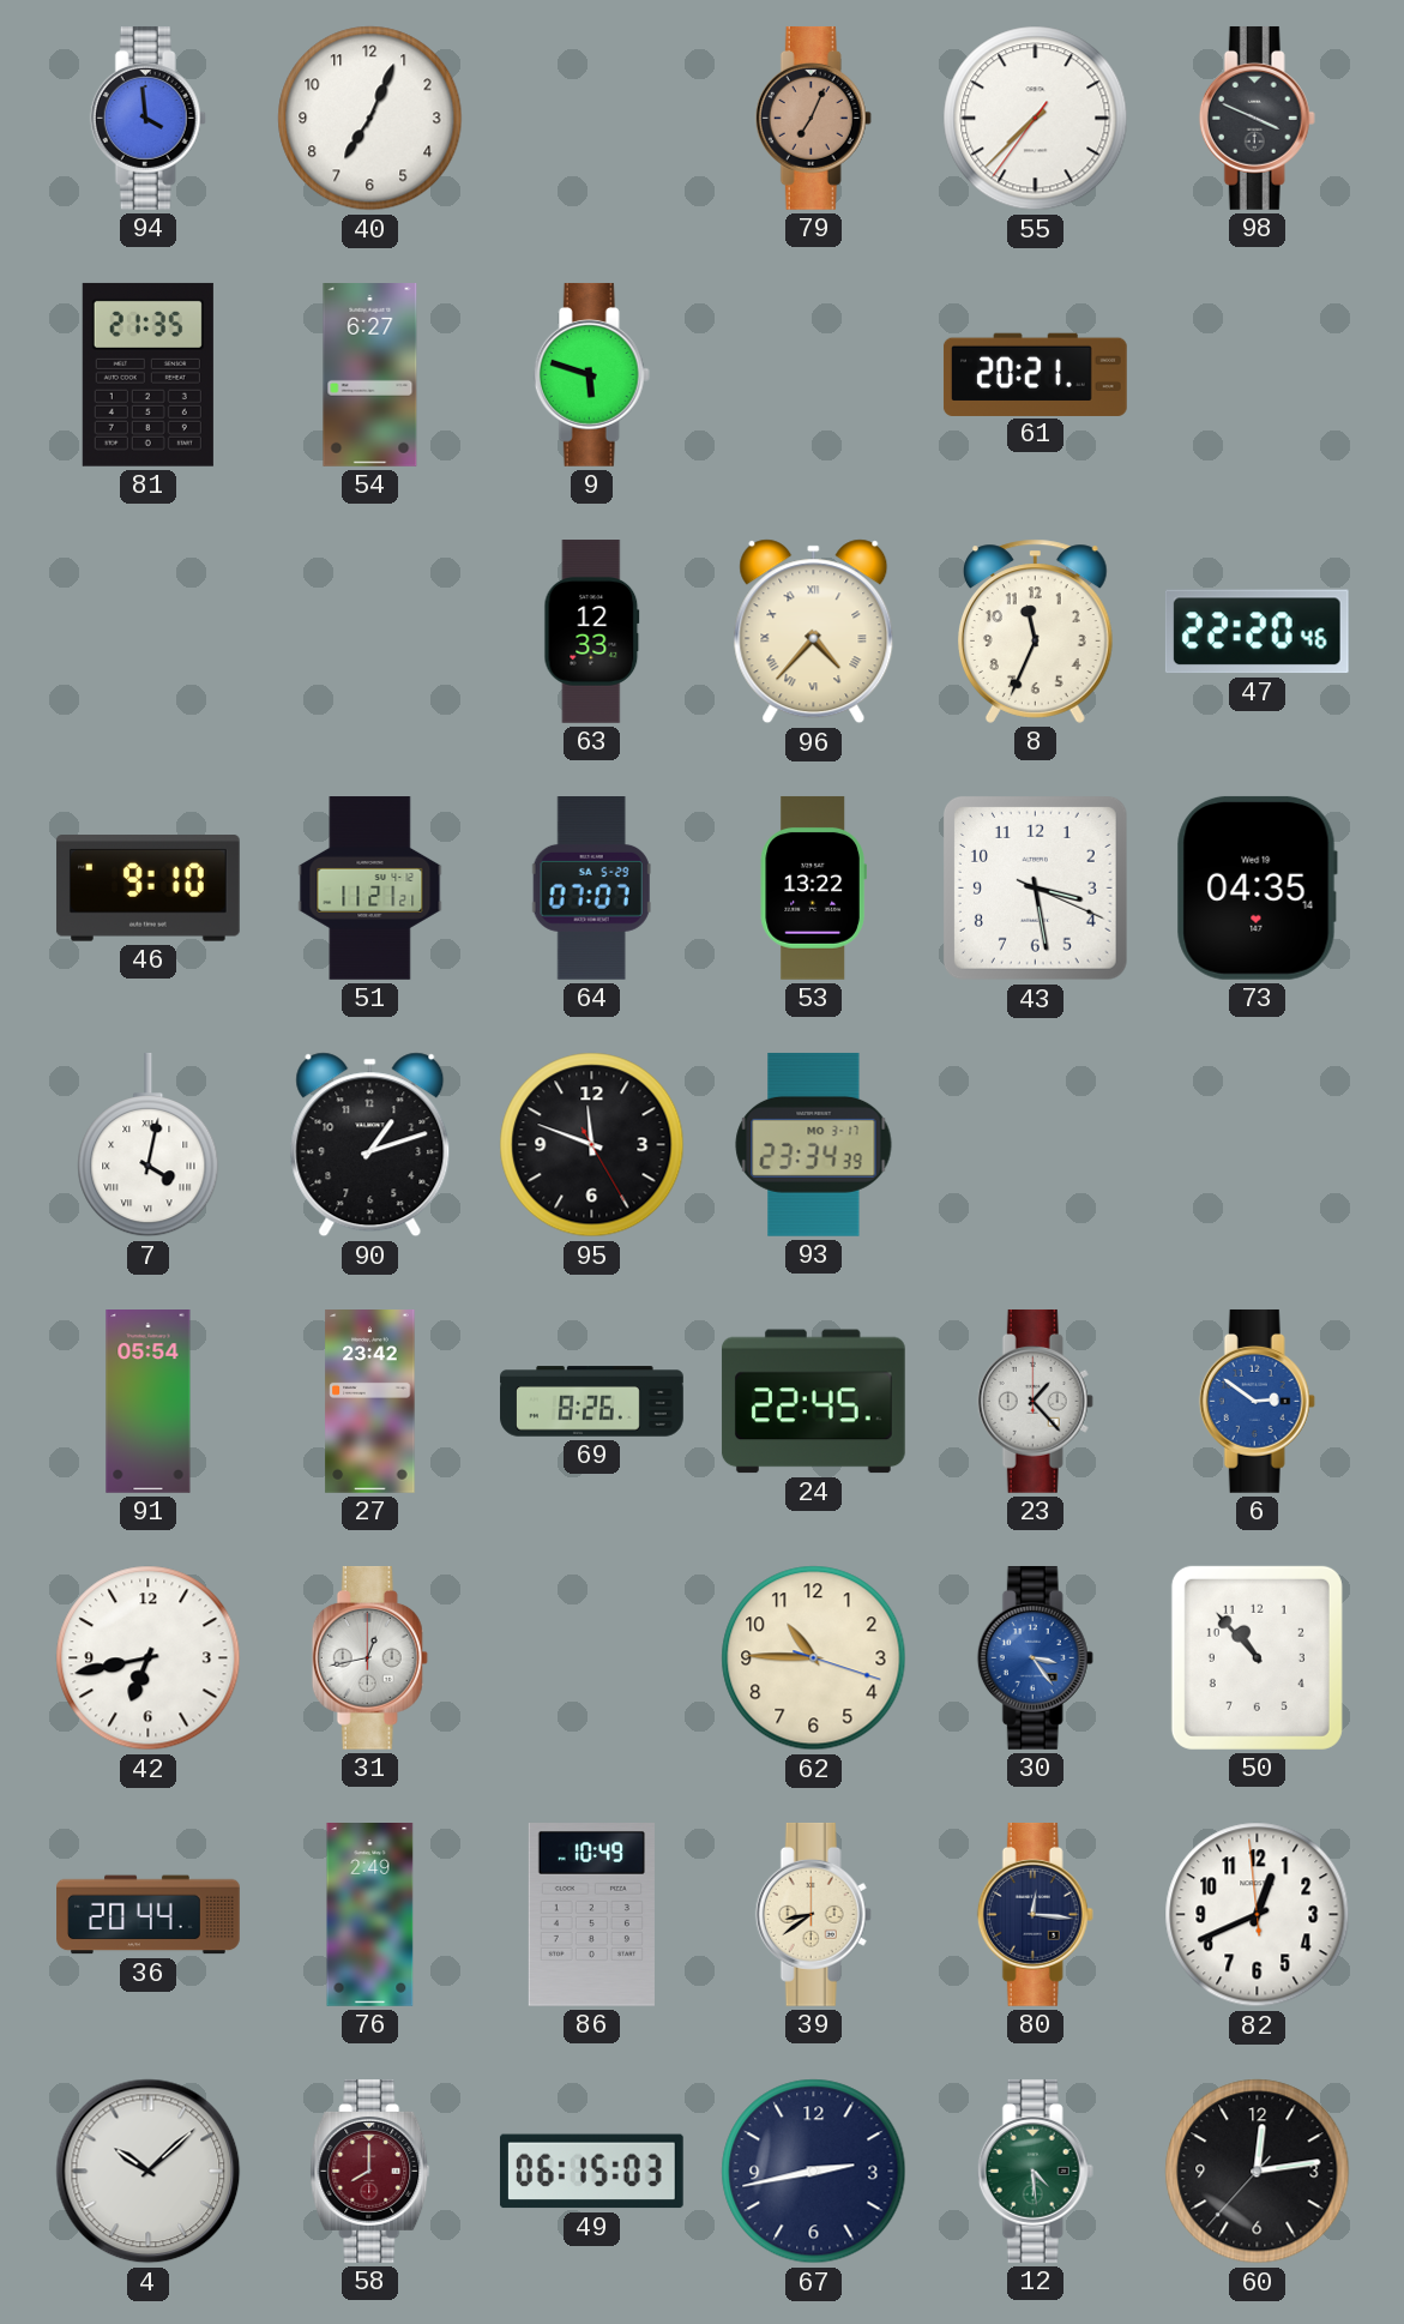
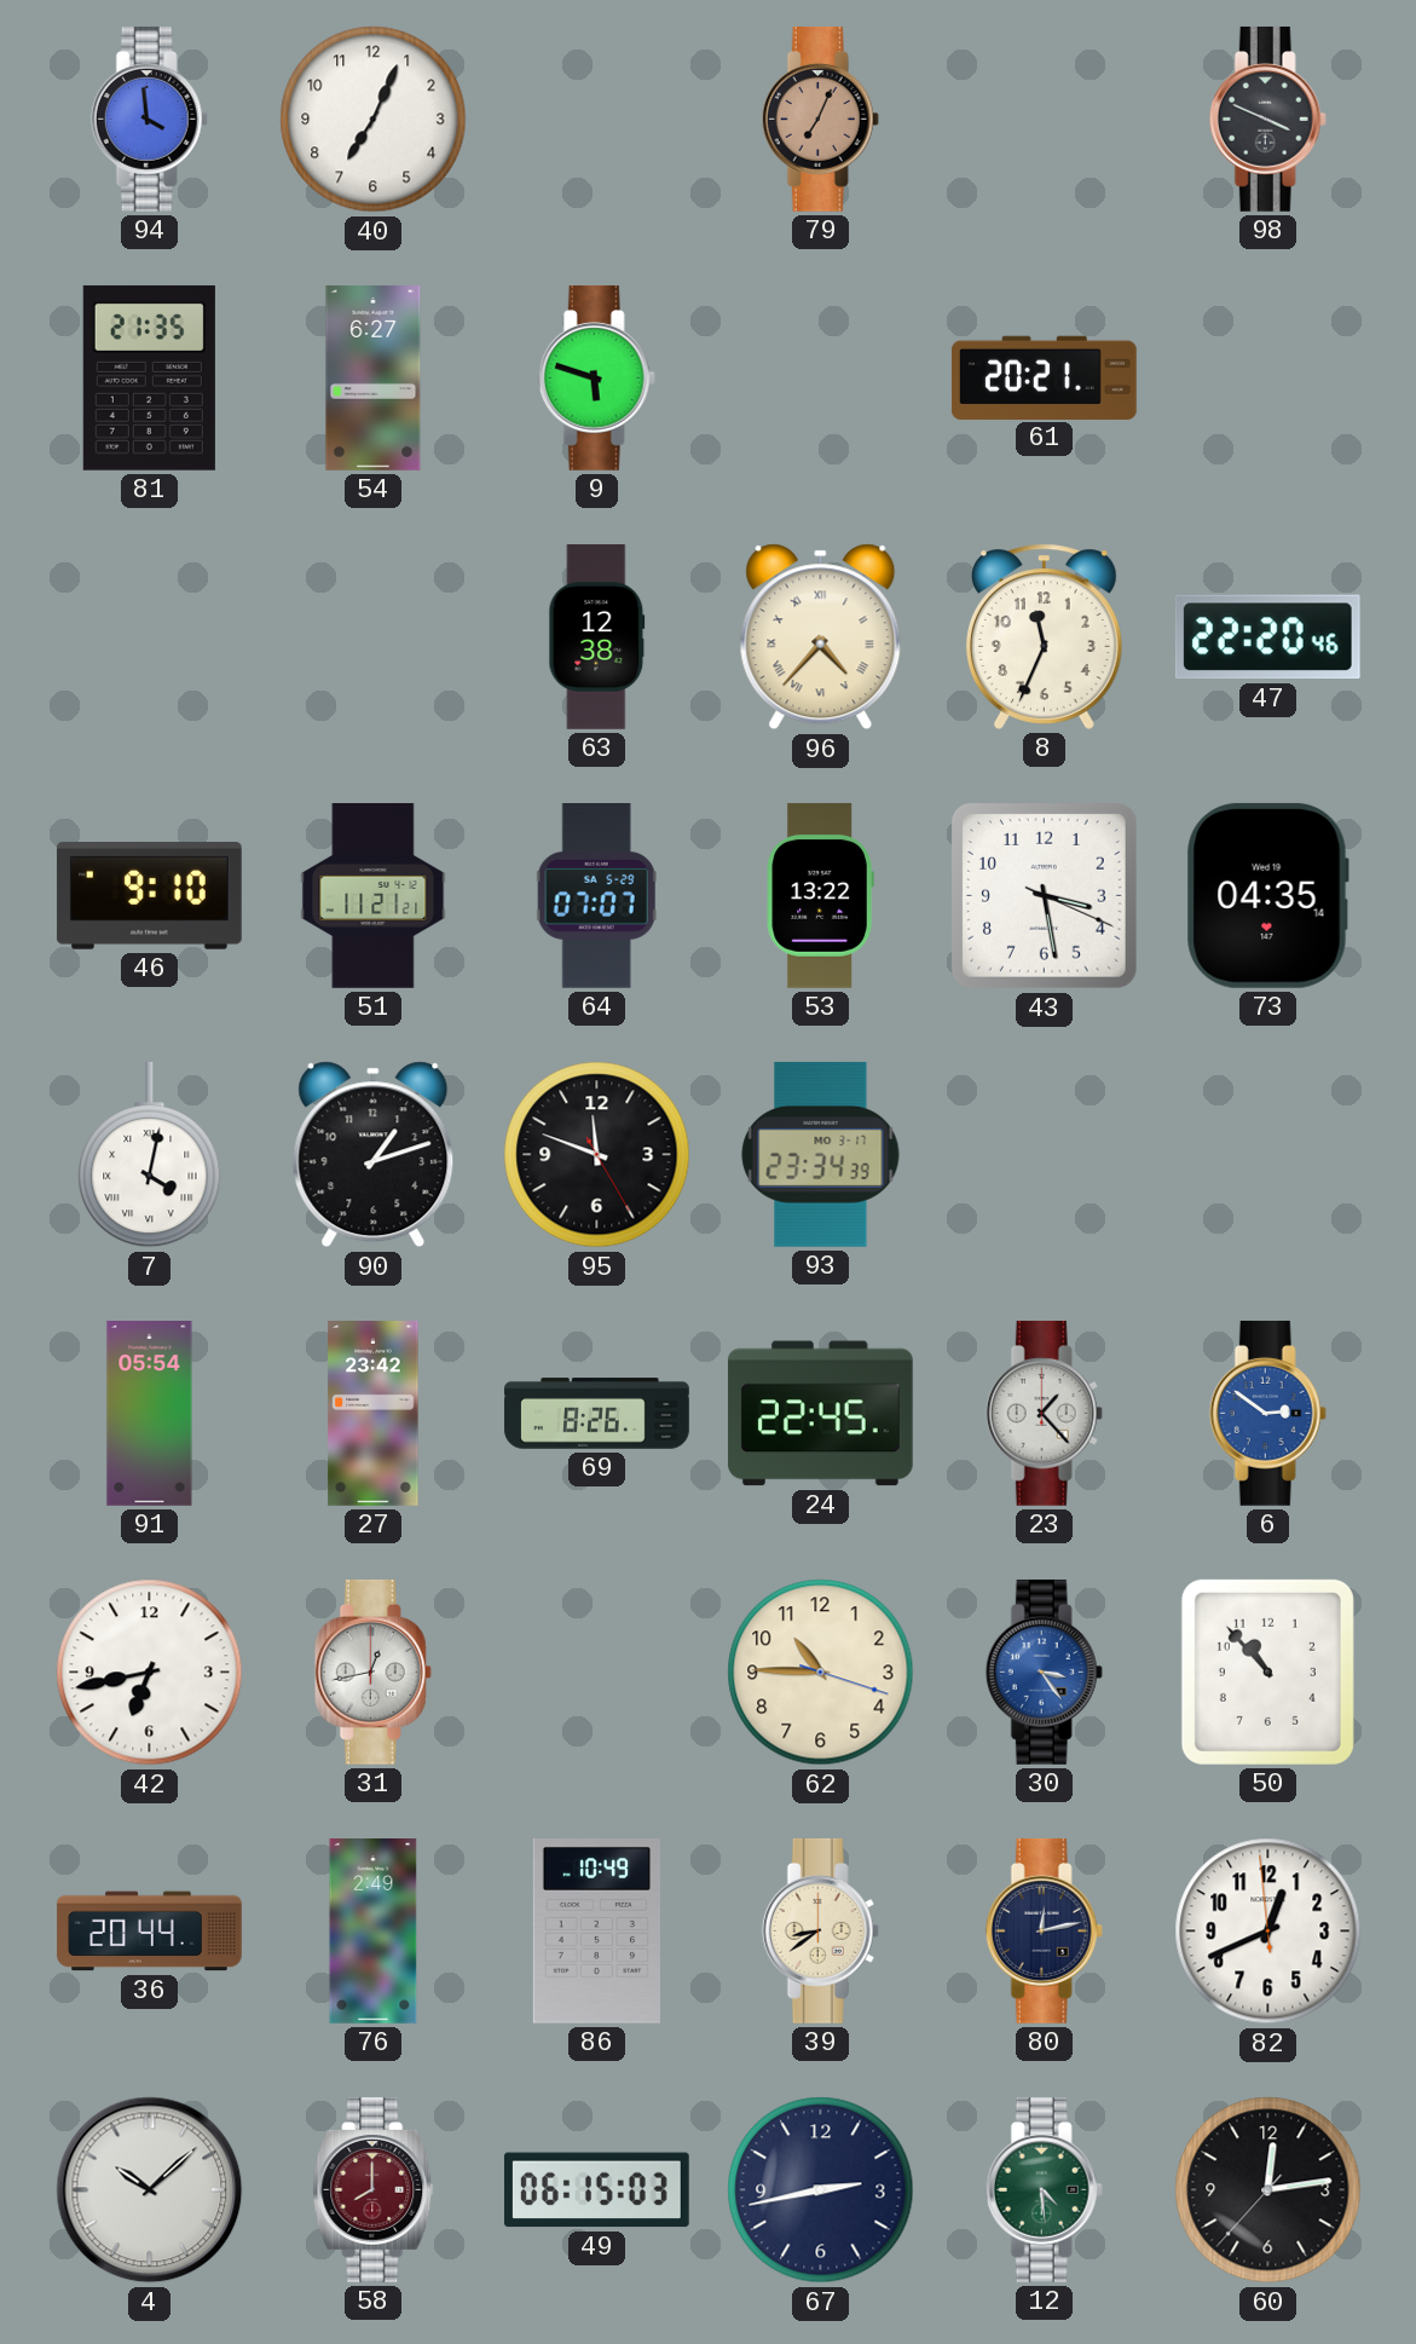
55: 7:37 -> none (1036, 119)
63: 12:33 -> 12:38 (597, 637)
80: 12:16 -> 12:13 (1044, 1930)
